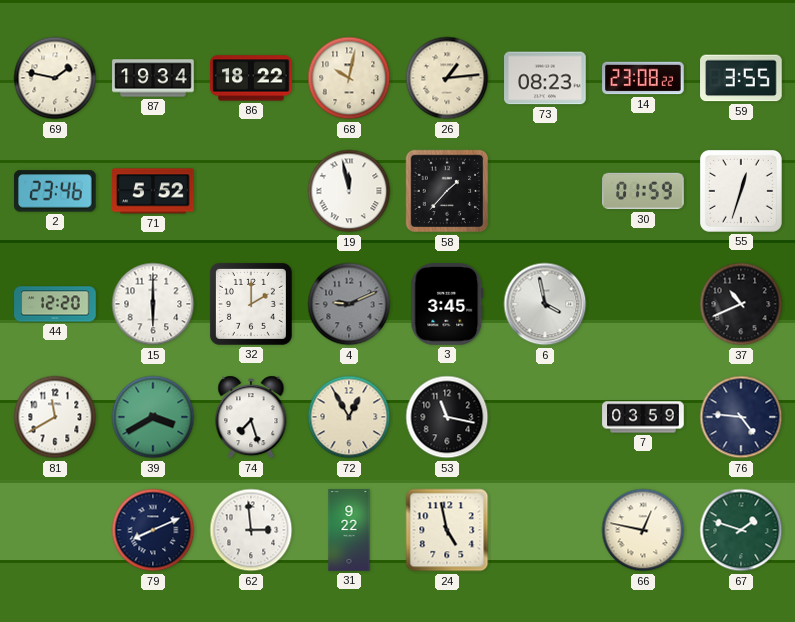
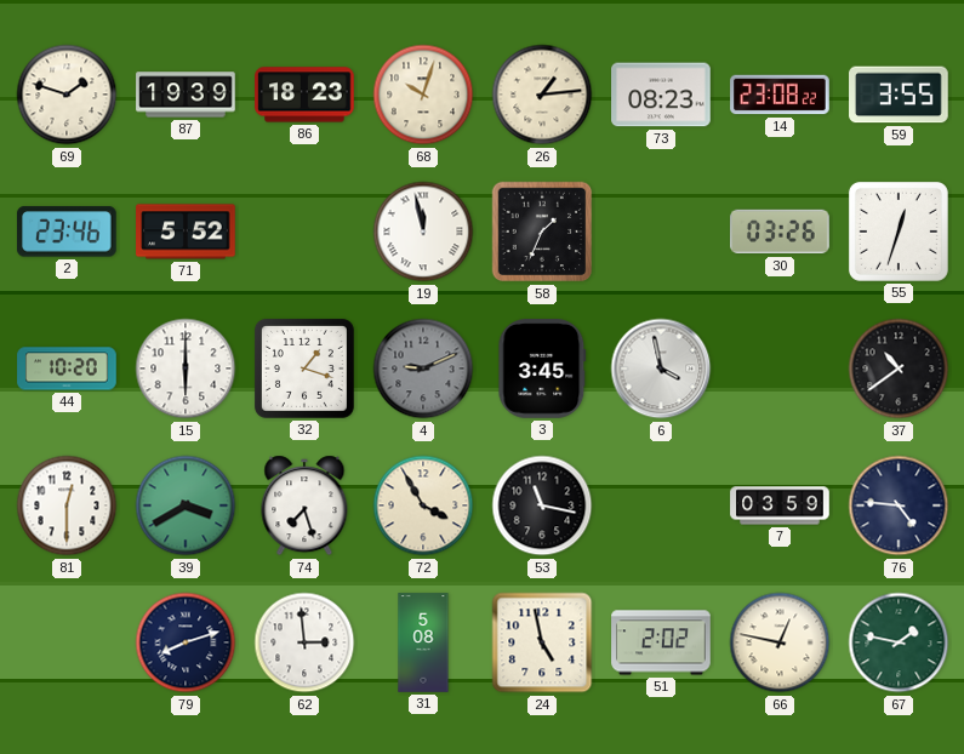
69: 1:47 -> 1:48 (67, 95)
87: 19:34 -> 19:39 (186, 95)
86: 18:22 -> 18:23 (304, 95)
68: 10:02 -> 10:03 (423, 95)
58: 1:37 -> 1:34 (542, 232)
30: 01:59 -> 03:26 (780, 232)
44: 12:20 -> 10:20 (67, 369)
32: 2:00 -> 1:18 (304, 369)
37: 10:41 -> 10:39 (899, 369)
81: 11:40 -> 12:30 (67, 505)
72: 12:55 -> 3:55 (423, 505)
79: 8:11 -> 8:12 (186, 642)
31: 9:22 -> 5:08 (423, 642)
51: none -> 2:02 (661, 642)
67: 1:48 -> 1:47 (899, 642)
